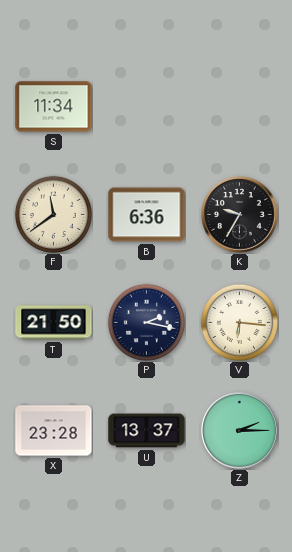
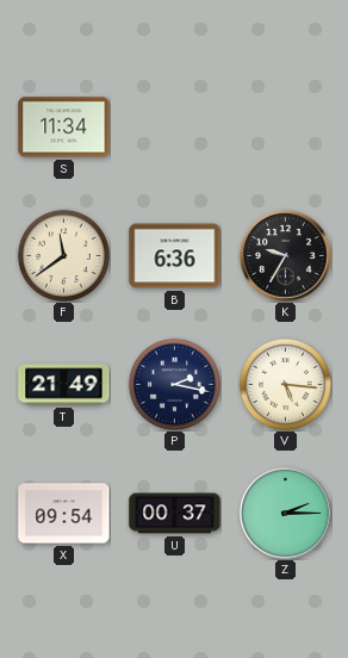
T: 21:50 -> 21:49 (64, 385)
V: 6:16 -> 5:16 (285, 384)
X: 23:28 -> 09:54 (64, 514)
U: 13:37 -> 00:37 (175, 514)
